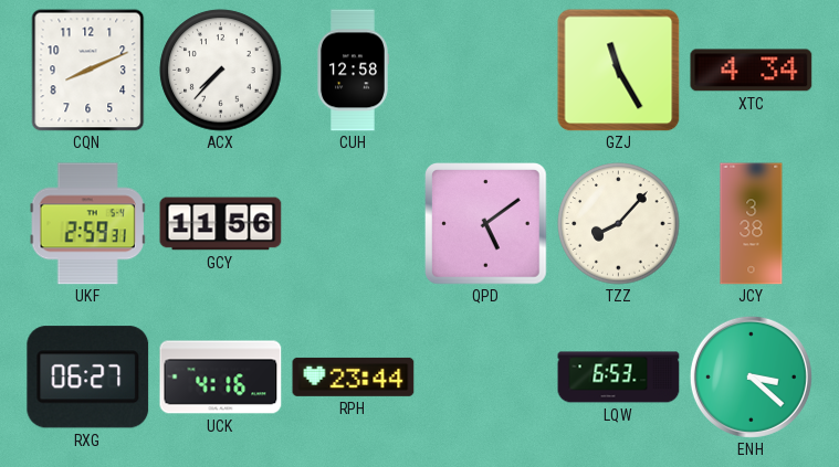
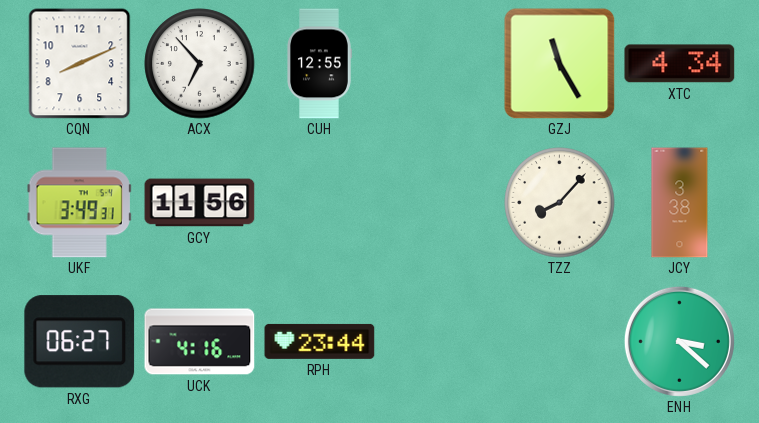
ACX: 7:37 -> 6:53 (200, 64)
CUH: 12:58 -> 12:55 (319, 64)
UKF: 2:59 -> 3:49 (79, 203)
QPD: 5:09 -> none (486, 224)
LQW: 6:53 -> none (619, 378)
